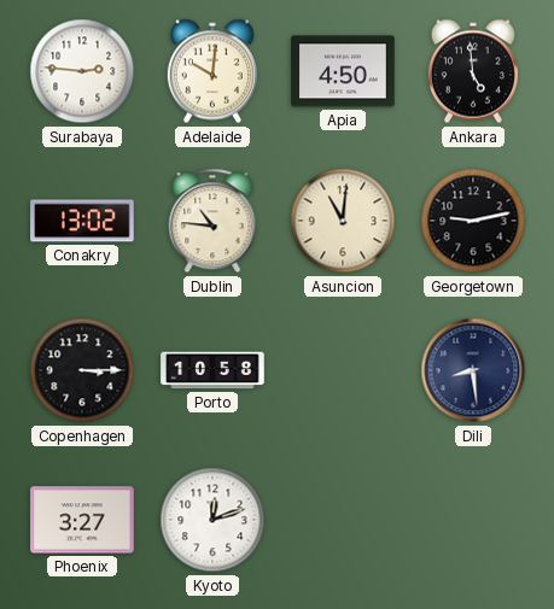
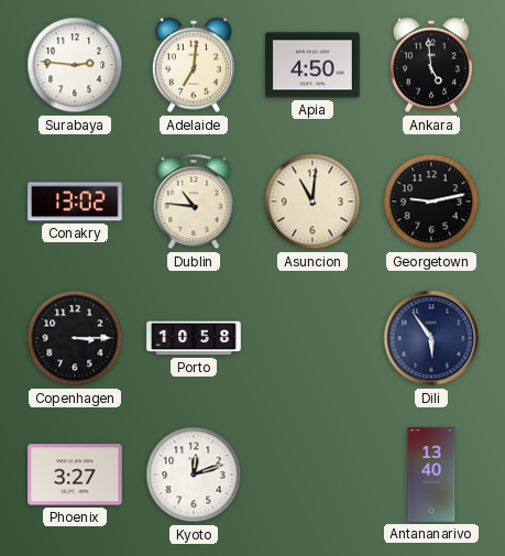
Adelaide: 10:01 -> 7:01 (194, 65)
Dili: 8:29 -> 5:54 (431, 338)
Antananarivo: none -> 13:40 (431, 475)
